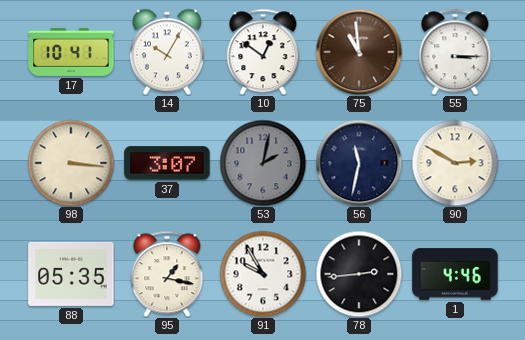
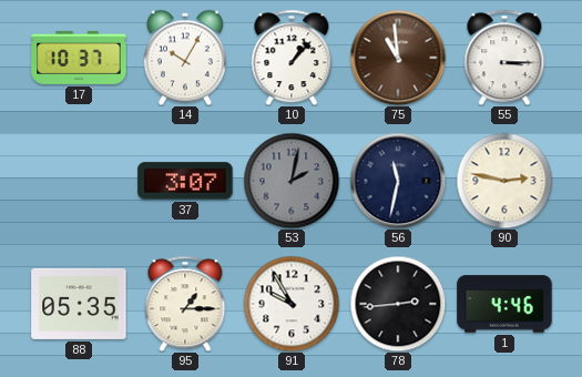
17: 10:41 -> 10:37 (79, 58)
10: 12:51 -> 1:07 (292, 58)
98: 3:16 -> none (71, 163)
90: 2:50 -> 2:47 (504, 181)
95: 1:17 -> 1:15 (185, 304)
